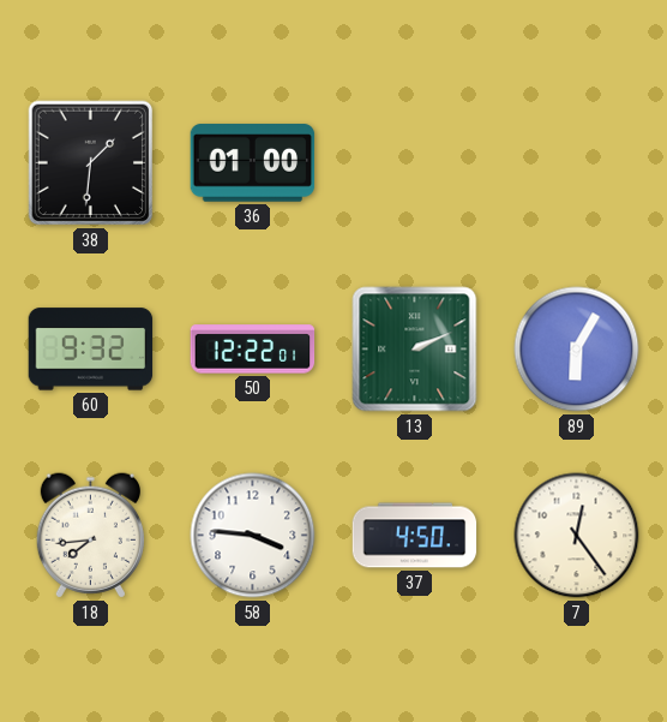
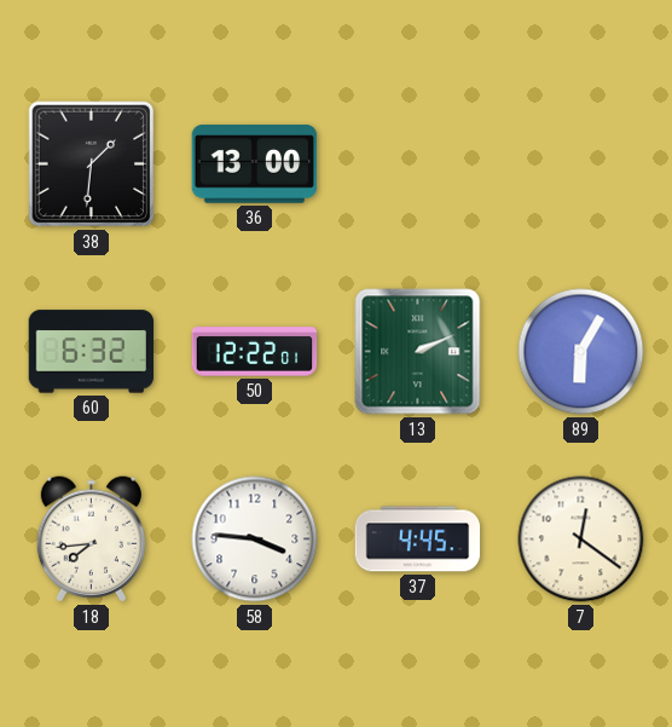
36: 01:00 -> 13:00 (255, 165)
60: 9:32 -> 6:32 (92, 352)
37: 4:50 -> 4:45 (418, 540)
7: 12:24 -> 12:21 (581, 540)
